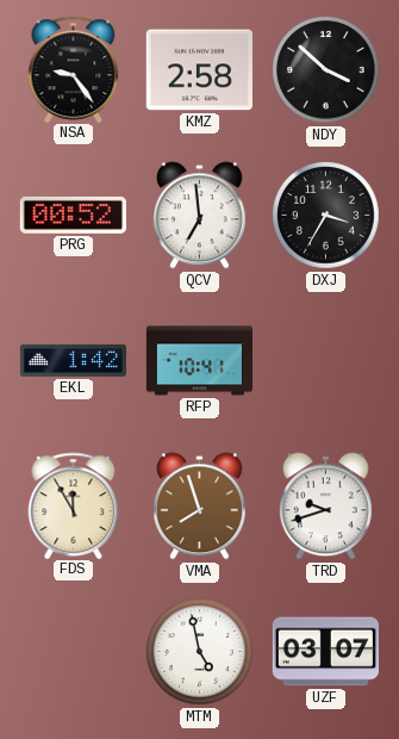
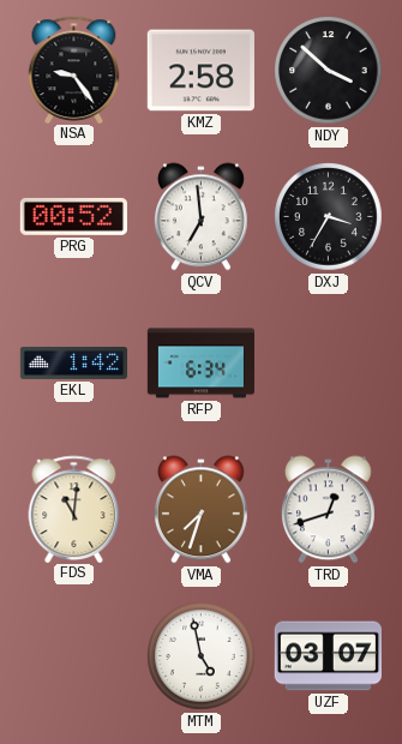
RFP: 10:41 -> 6:34 (202, 364)
FDS: 11:55 -> 11:01 (74, 509)
VMA: 7:57 -> 7:33 (200, 510)
TRD: 9:42 -> 12:42 (328, 510)
